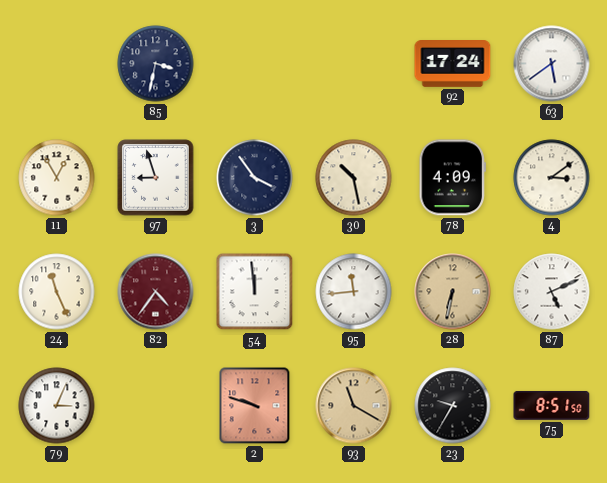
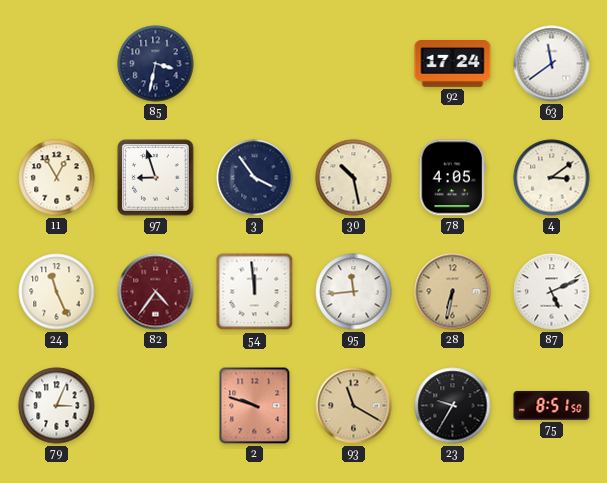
63: 5:39 -> 11:39 (552, 64)
78: 4:09 -> 4:05 (452, 178)
